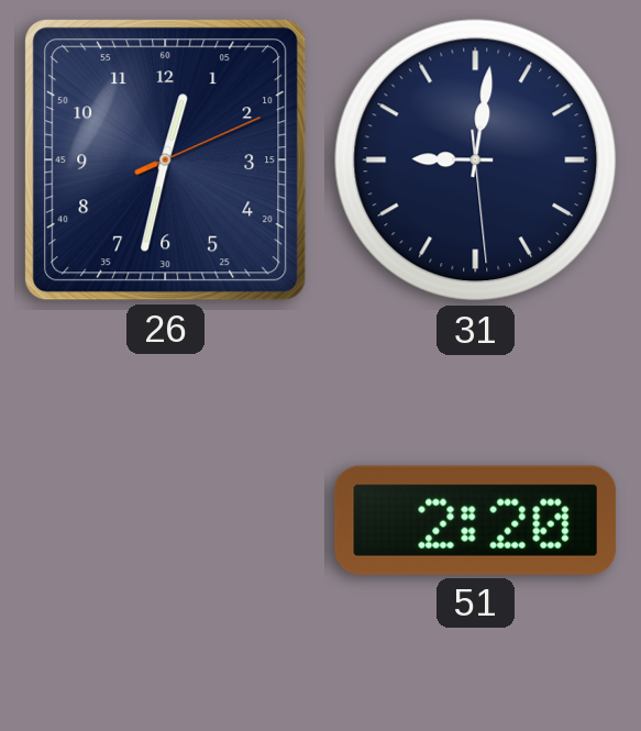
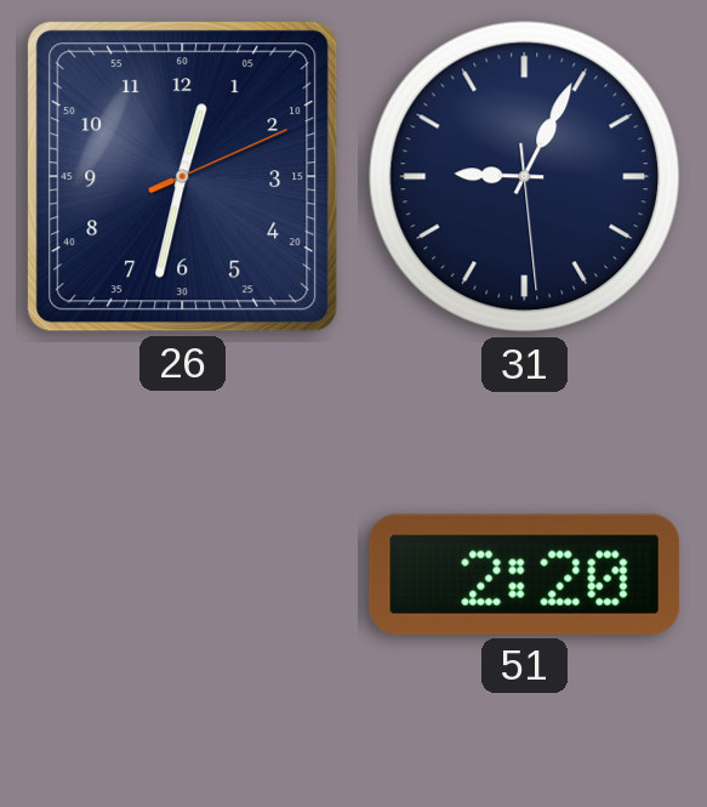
31: 9:01 -> 9:04 (525, 177)
